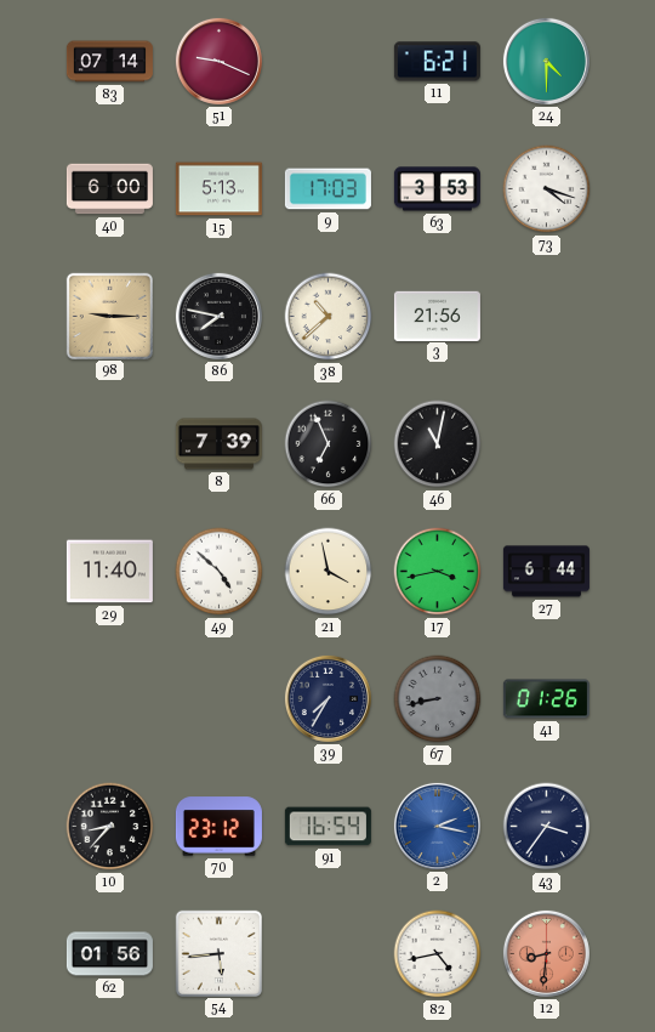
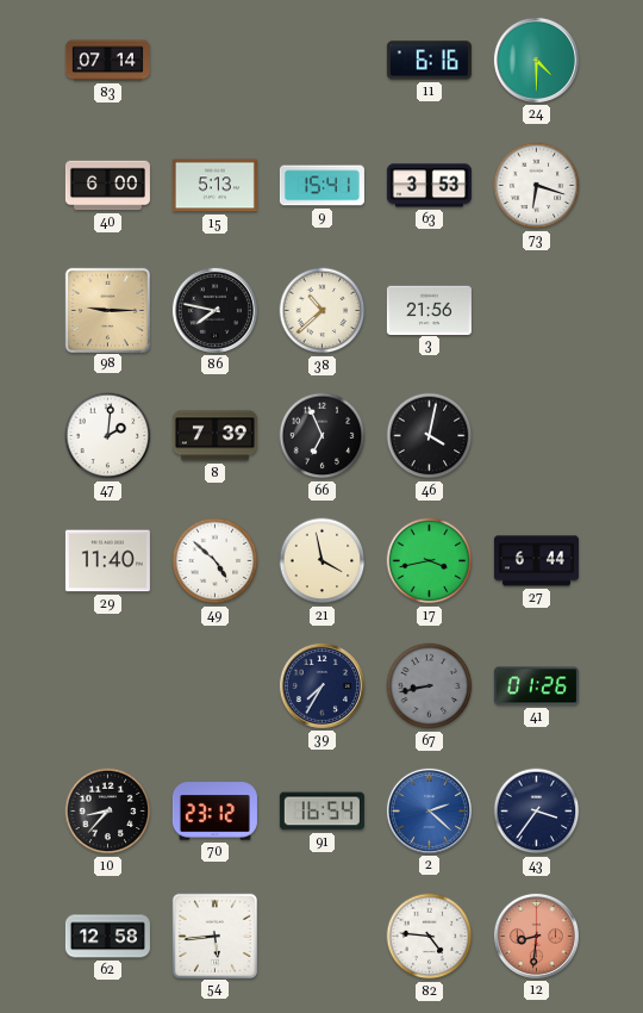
51: 9:19 -> none (218, 61)
11: 6:21 -> 6:16 (429, 61)
9: 17:03 -> 15:41 (321, 186)
73: 4:18 -> 6:18 (537, 186)
47: none -> 2:01 (108, 436)
46: 11:02 -> 4:02 (430, 436)
2: 2:17 -> 2:22 (429, 810)
62: 01:56 -> 12:58 (107, 937)
82: 4:43 -> 4:46 (430, 937)
